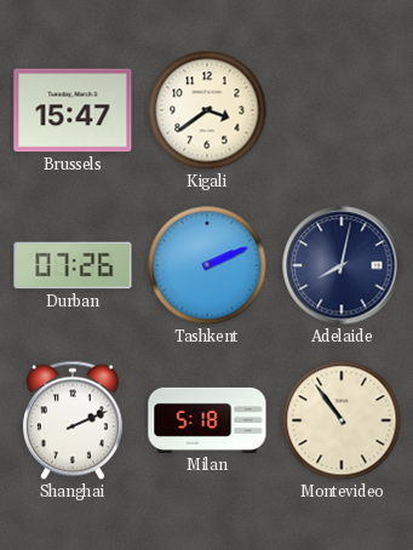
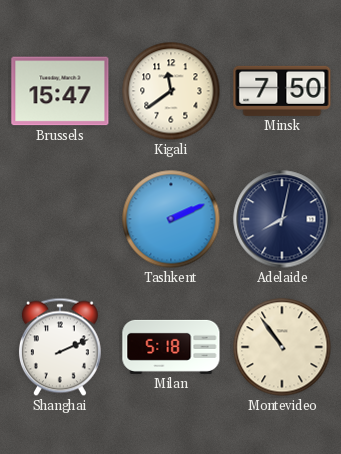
Kigali: 3:39 -> 11:39 (171, 91)
Minsk: none -> 7:50 (282, 91)
Durban: 07:26 -> none (73, 265)
